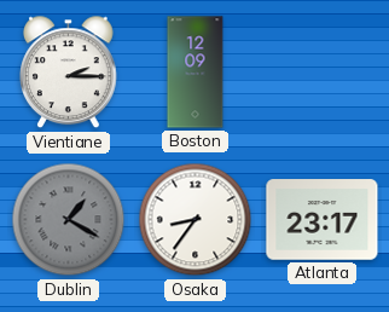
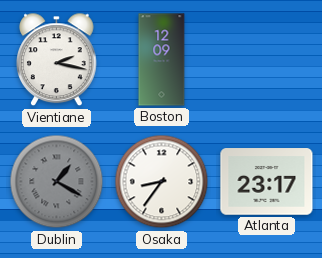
Vientiane: 2:15 -> 2:17 (57, 60)
